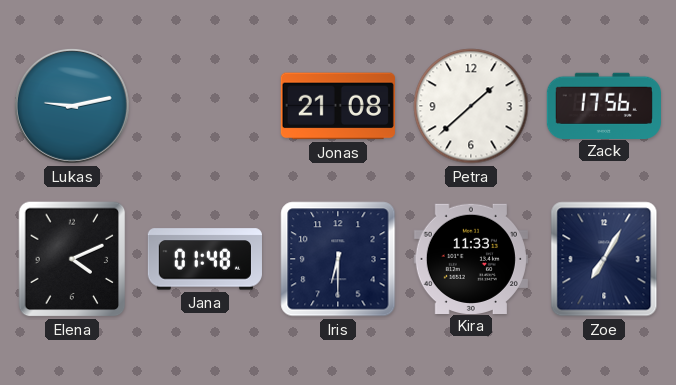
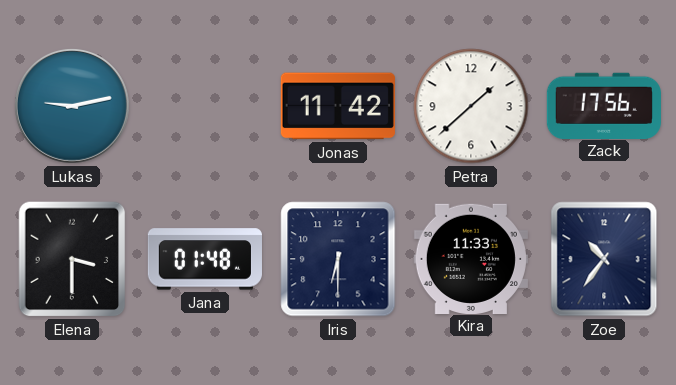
Jonas: 21:08 -> 11:42 (338, 106)
Elena: 4:11 -> 3:30 (72, 259)
Zoe: 7:05 -> 10:36 (604, 259)
